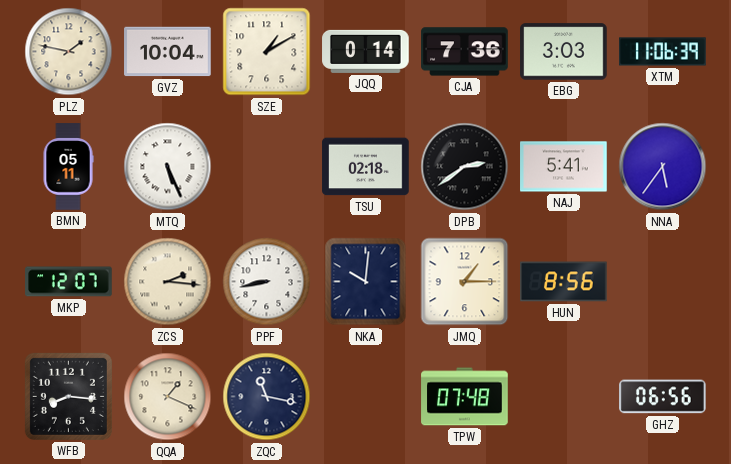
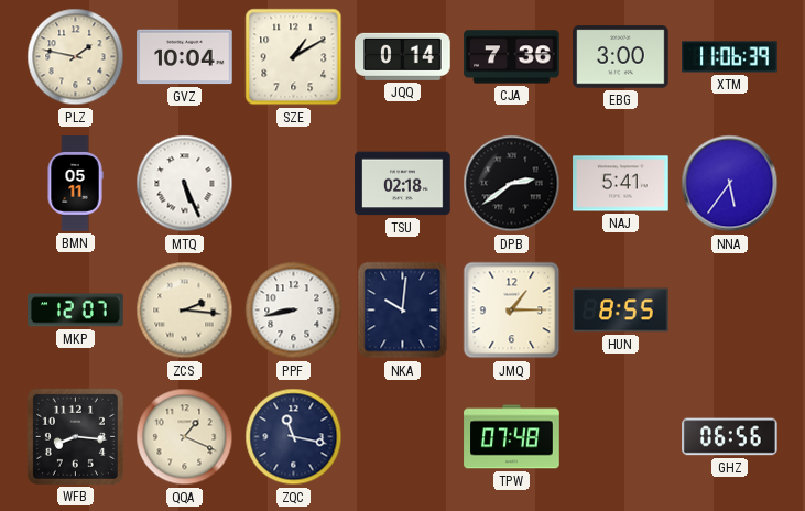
EBG: 3:03 -> 3:00 (621, 57)
HUN: 8:56 -> 8:55 (621, 311)
